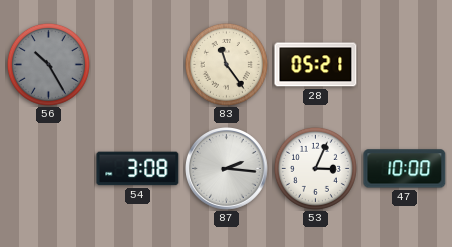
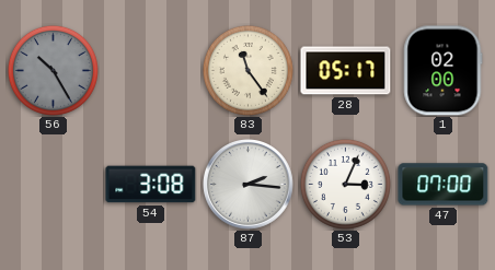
28: 05:21 -> 05:17 (346, 71)
1: none -> 02:00 (444, 71)
47: 10:00 -> 07:00 (444, 185)
